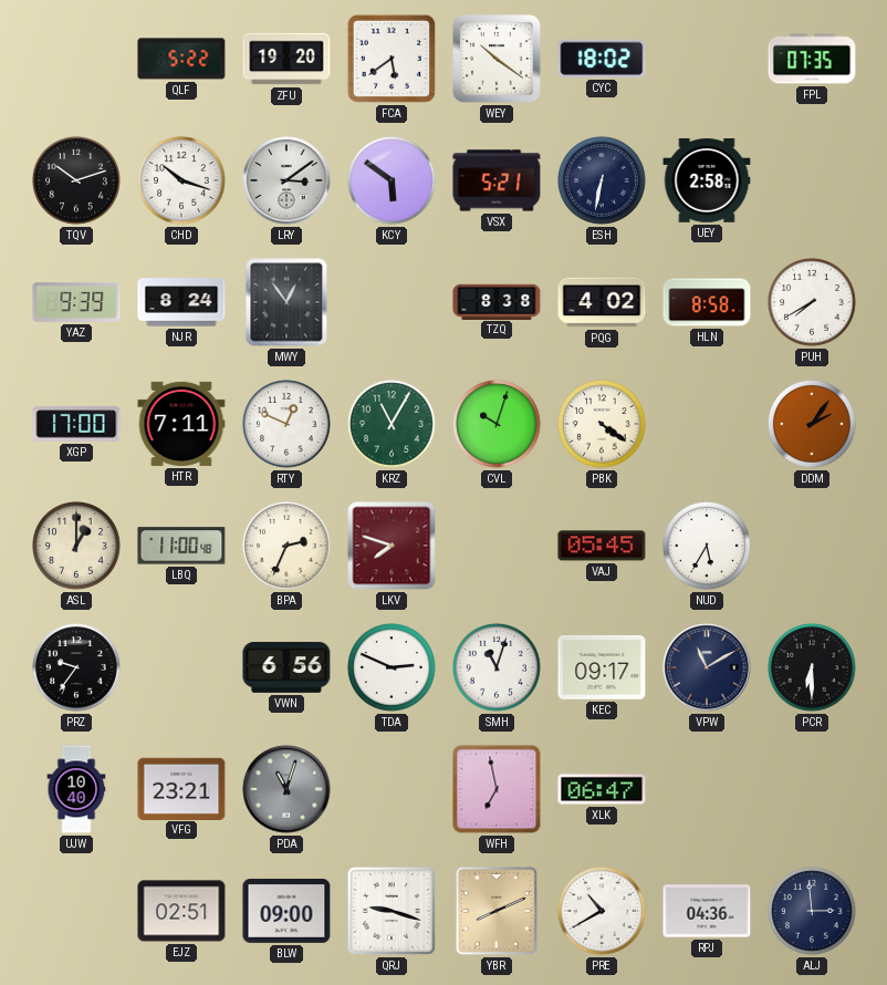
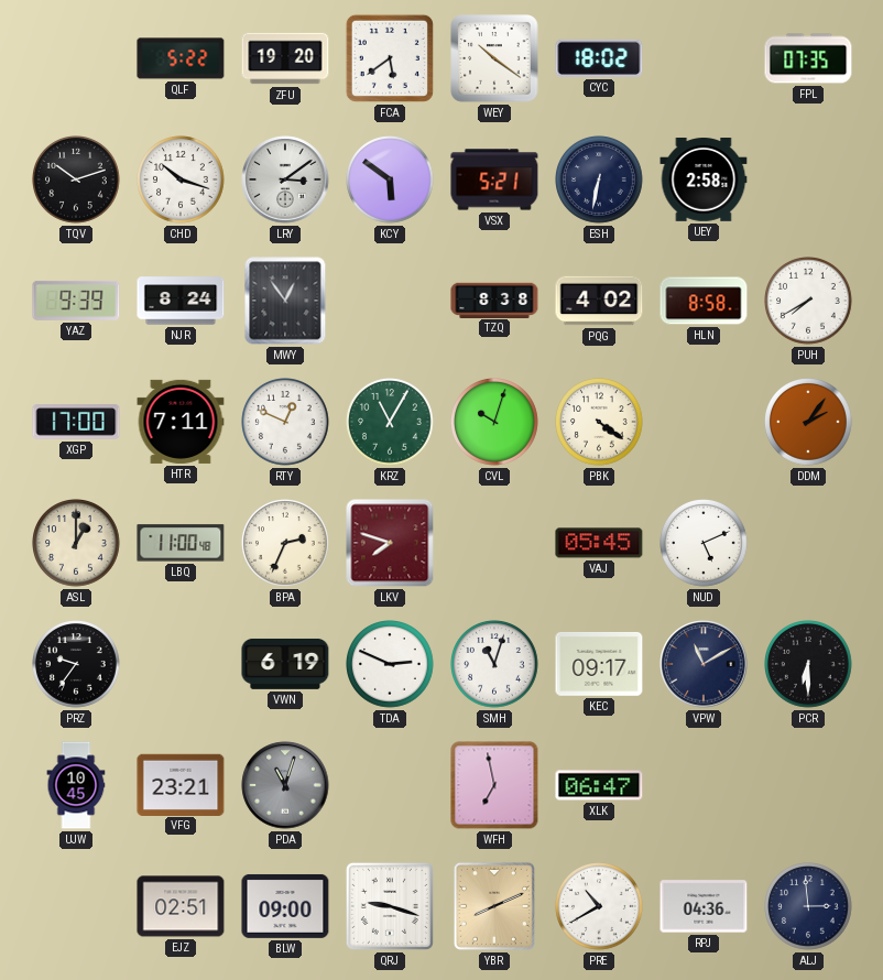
NUD: 5:35 -> 5:11 (705, 544)
VWN: 6:56 -> 6:19 (285, 664)
UJW: 10:40 -> 10:45 (76, 785)
